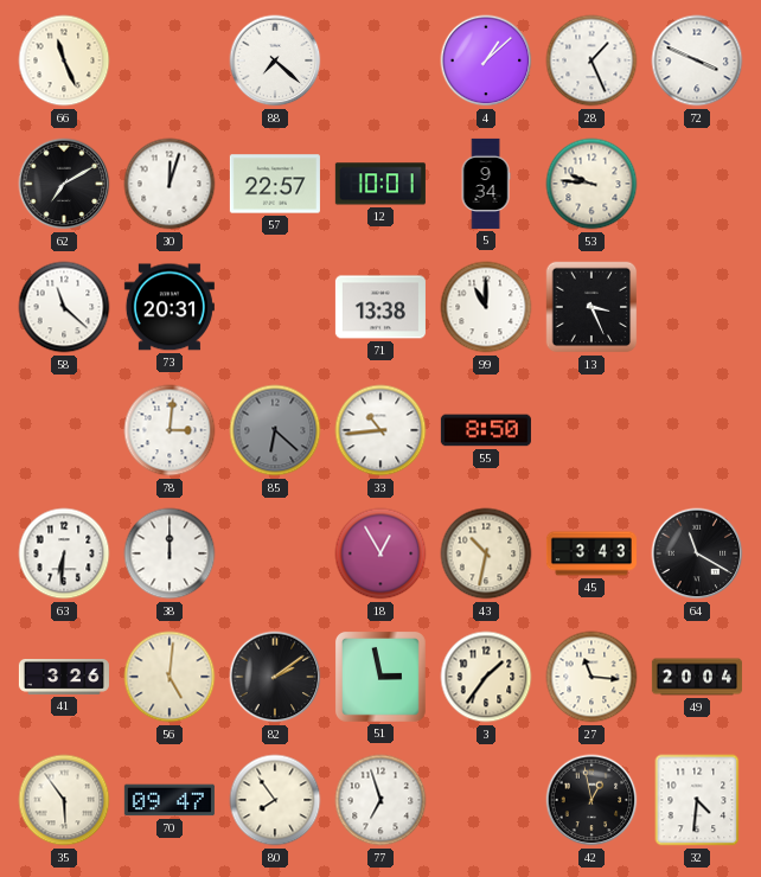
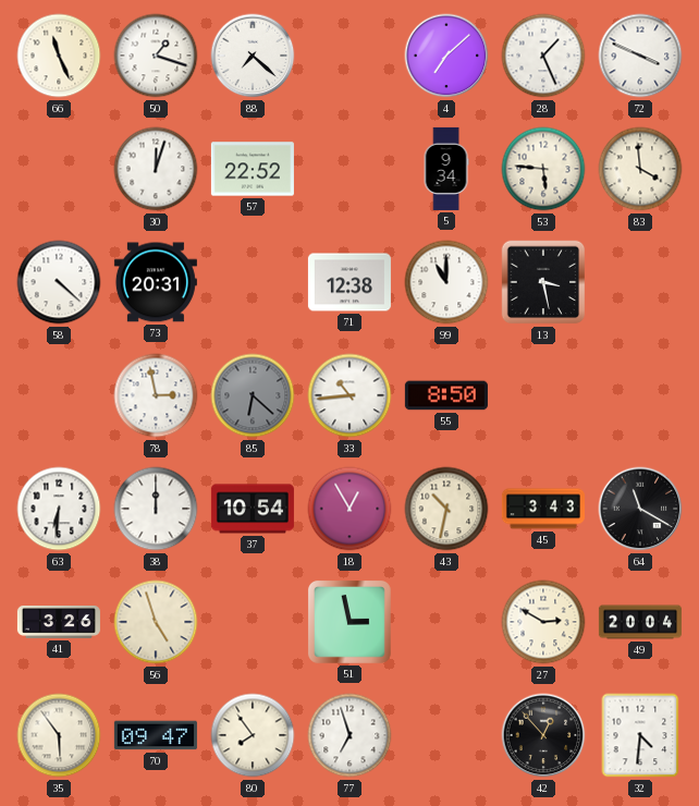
50: none -> 1:18 (156, 56)
4: 1:08 -> 7:08 (446, 56)
62: 7:10 -> none (64, 184)
57: 22:57 -> 22:52 (253, 169)
12: 10:01 -> none (380, 184)
53: 9:46 -> 5:46 (543, 169)
83: none -> 3:59 (640, 169)
58: 11:22 -> 4:22 (59, 282)
71: 13:38 -> 12:38 (349, 282)
13: 3:26 -> 3:28 (543, 282)
78: 3:01 -> 2:58 (156, 395)
37: none -> 10:54 (253, 509)
56: 5:01 -> 4:57 (156, 622)
82: 2:09 -> none (275, 677)
3: 1:36 -> none (486, 677)
27: 11:16 -> 2:50 (543, 622)
42: 12:58 -> 12:53 (543, 735)
